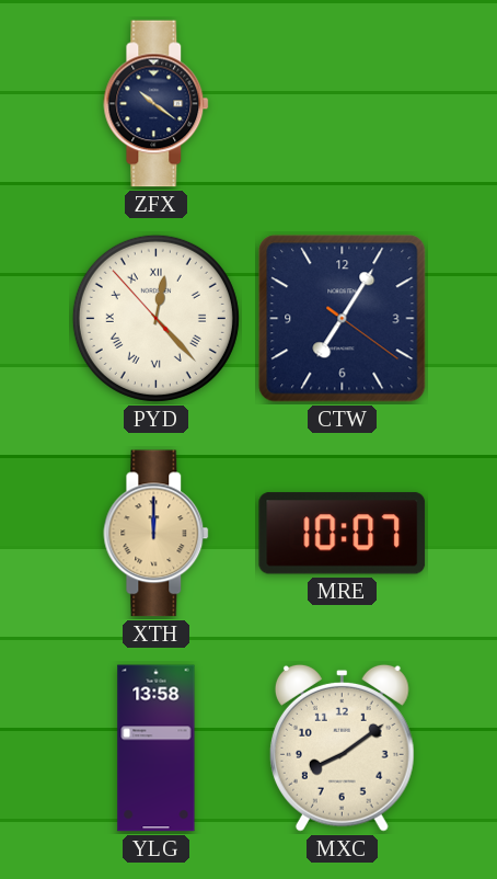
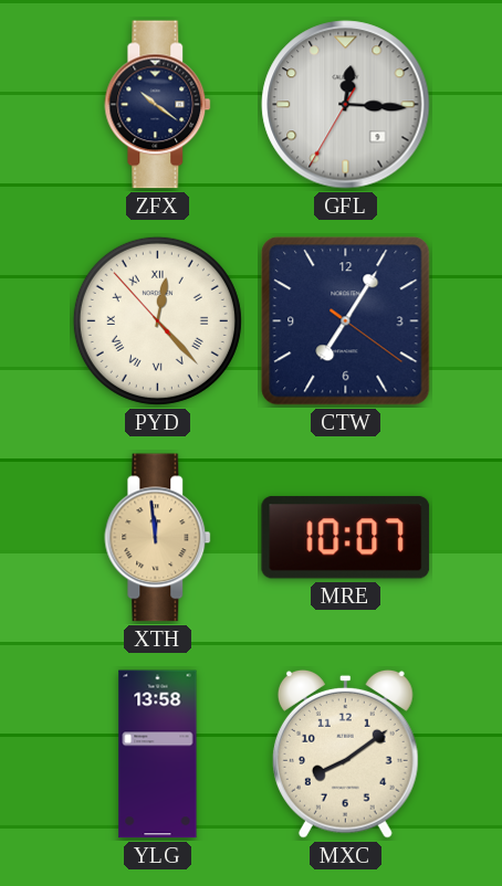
GFL: none -> 12:15 (346, 105)
XTH: 12:00 -> 11:59 (158, 538)
